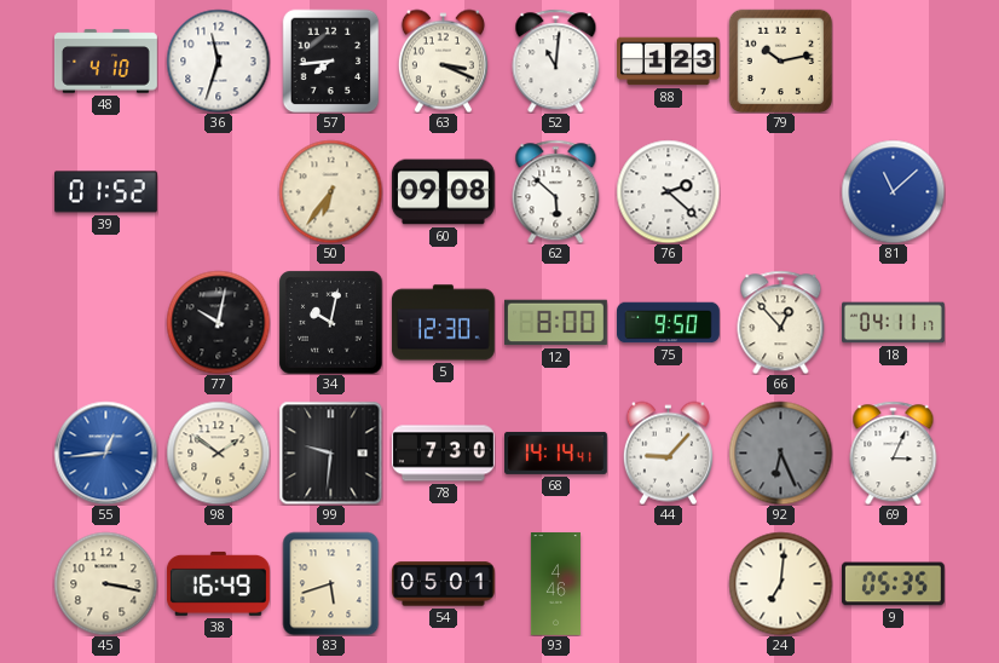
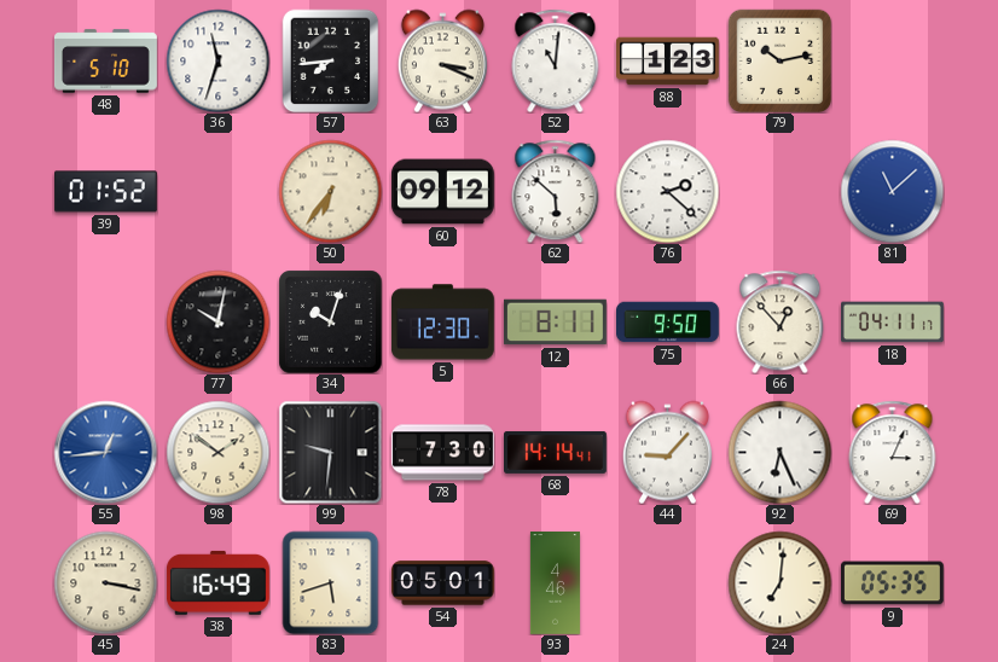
48: 4:10 -> 5:10 (106, 62)
60: 09:08 -> 09:12 (442, 192)
34: 10:02 -> 10:03 (330, 321)
12: 8:00 -> 8:11 (555, 323)
92 dial: grey -> white (779, 452)
